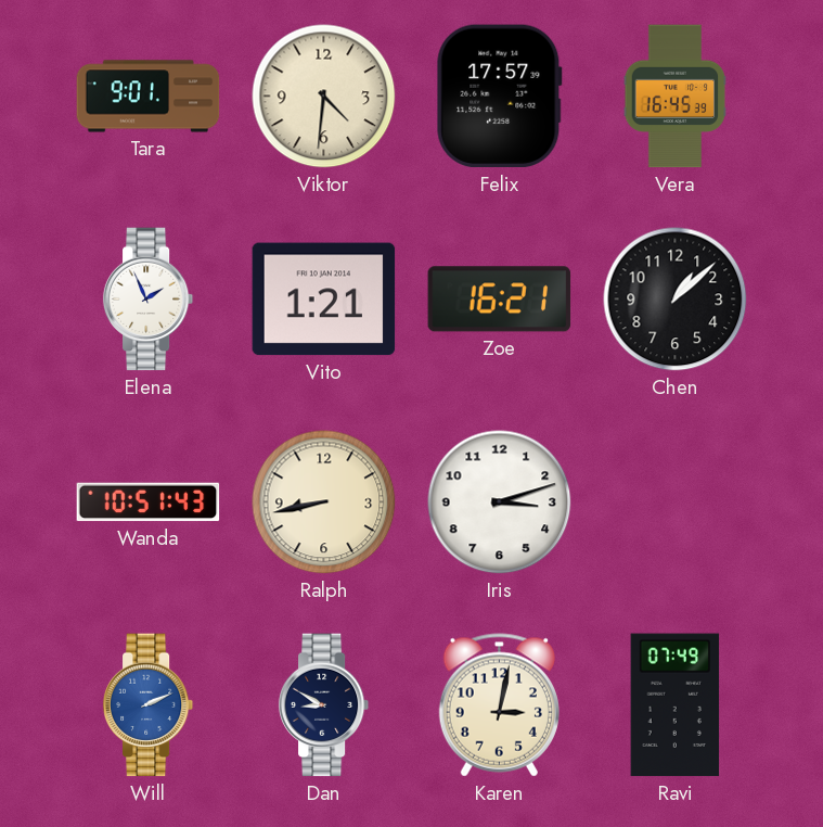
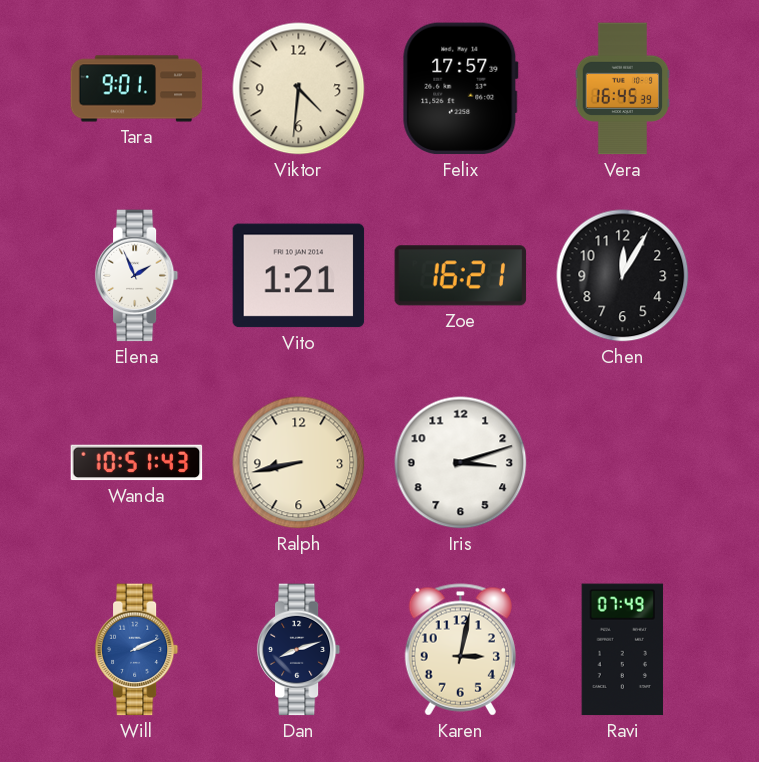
Chen: 1:08 -> 12:05 (623, 276)
Dan: 8:50 -> 8:12 (299, 650)
